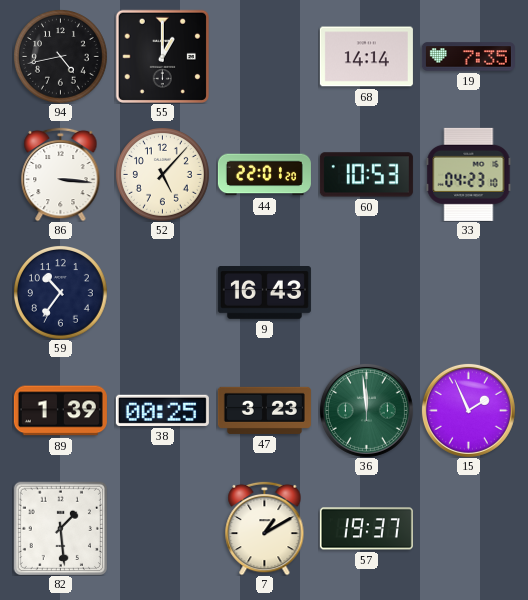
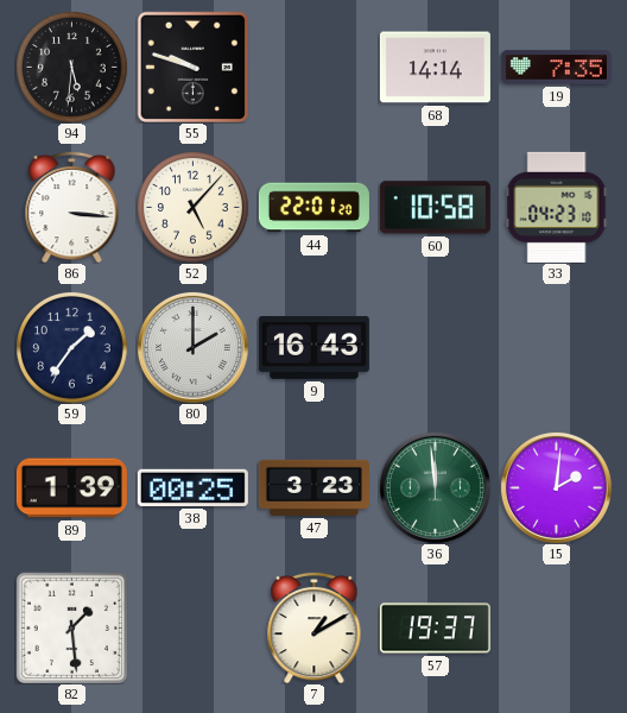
94: 4:43 -> 5:31 (72, 68)
55: 1:00 -> 9:48 (192, 67)
60: 10:53 -> 10:58 (435, 208)
59: 10:36 -> 1:36 (72, 348)
80: none -> 2:00 (192, 347)
15: 1:56 -> 2:01 (556, 487)
